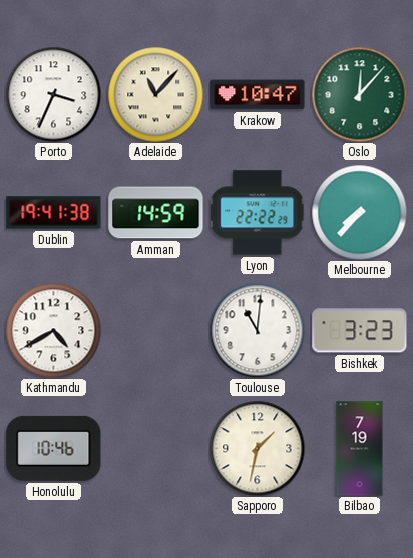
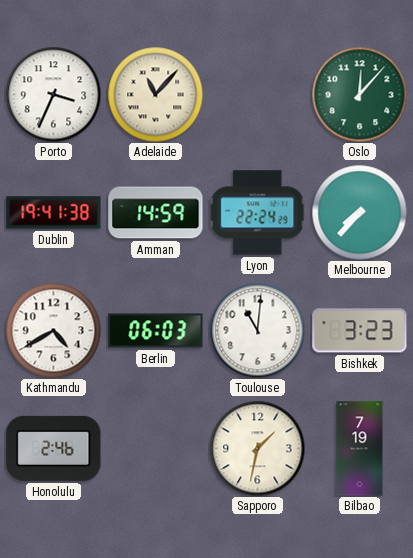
Krakow: 10:47 -> none (258, 95)
Lyon: 22:22 -> 22:24 (258, 213)
Berlin: none -> 06:03 (156, 331)
Honolulu: 10:46 -> 2:46 (54, 448)
